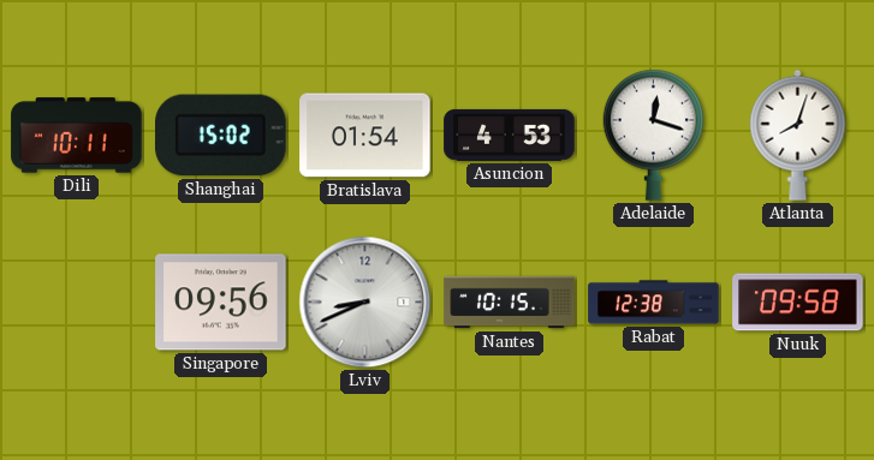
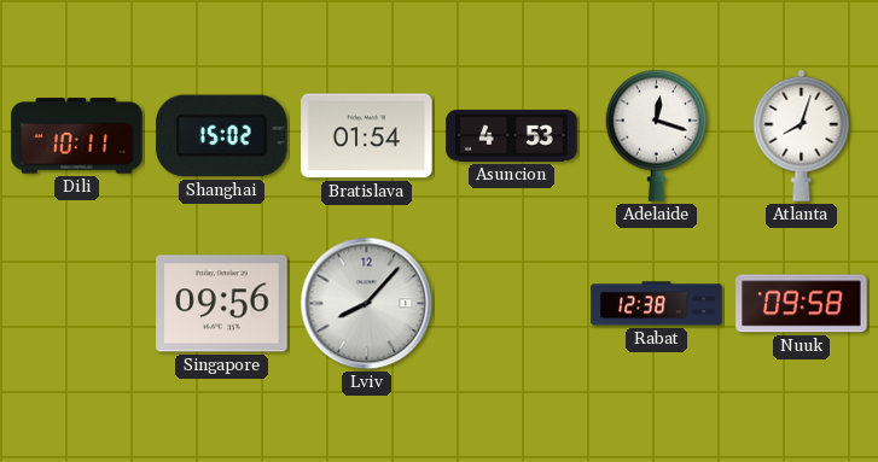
Lviv: 8:41 -> 8:07 (367, 304)
Nantes: 10:15 -> none (510, 303)
